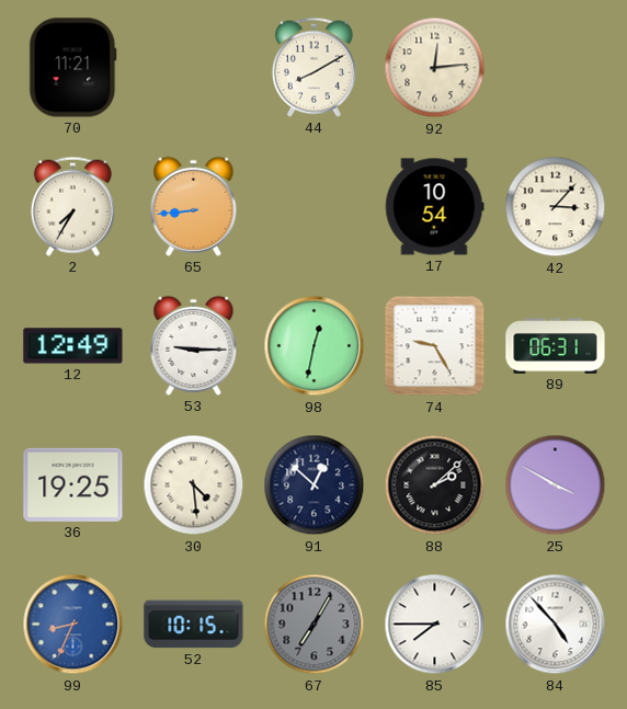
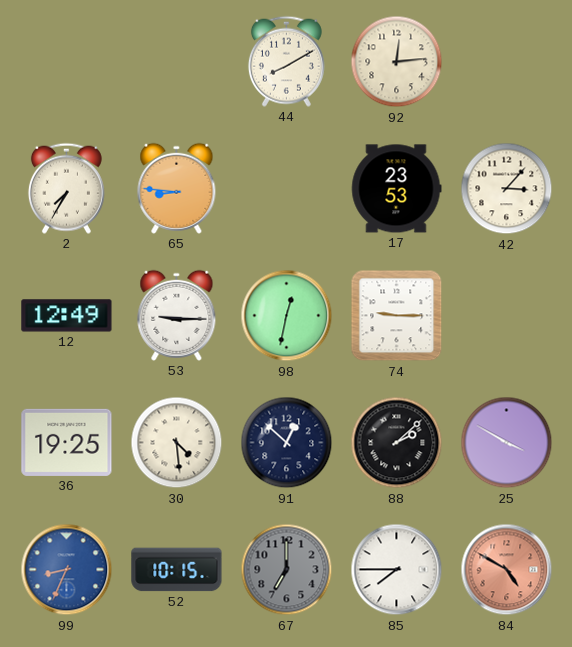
70: 11:21 -> none (73, 68)
65: 8:44 -> 8:46 (177, 188)
17: 10:54 -> 23:53 (396, 189)
74: 9:25 -> 9:15 (397, 316)
89: 06:31 -> none (556, 346)
67: 7:05 -> 7:00 (287, 570)
84: 4:53 -> 4:50 (507, 570)
84 dial: white -> salmon (507, 570)
